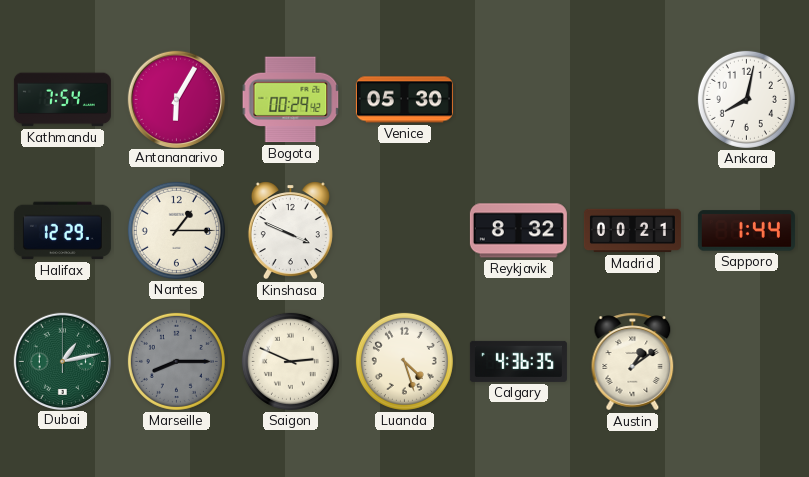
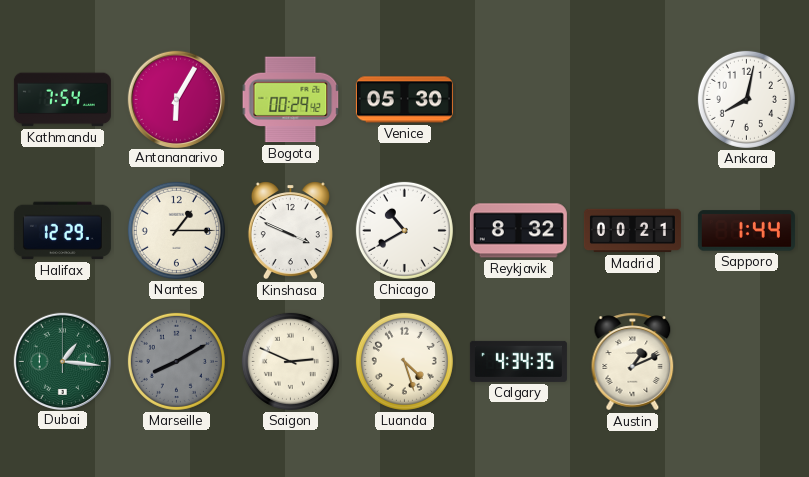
Chicago: none -> 10:40 (404, 230)
Dubai: 1:13 -> 1:16 (62, 361)
Marseille: 8:15 -> 8:10 (176, 361)
Calgary: 4:36 -> 4:34 (518, 361)
Austin: 1:09 -> 1:11 (633, 362)
